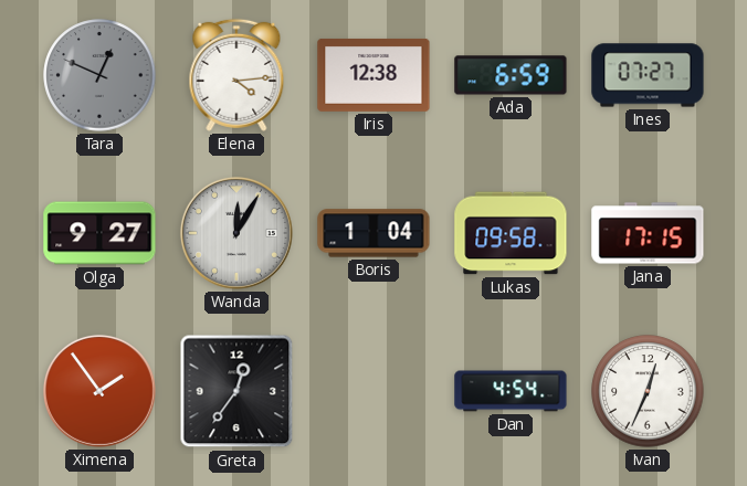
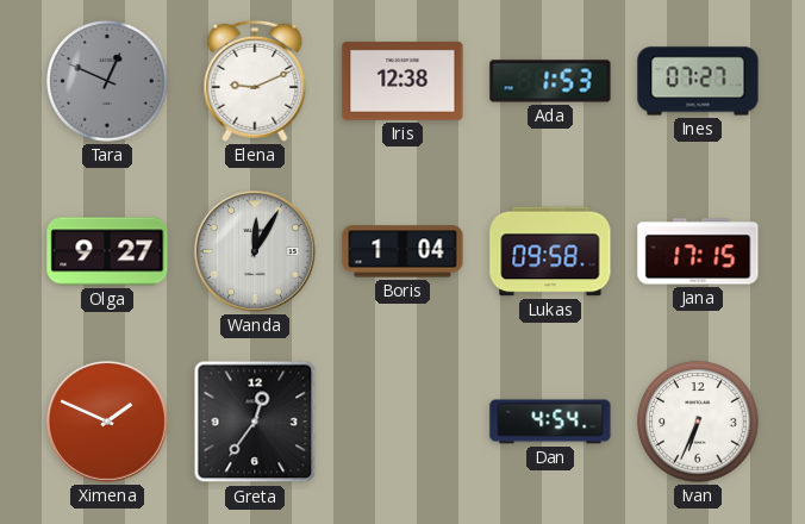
Elena: 4:14 -> 9:11 (255, 81)
Ada: 6:59 -> 1:53 (550, 81)
Ximena: 1:54 -> 1:49 (107, 422)
Ivan: 12:34 -> 6:34 (698, 422)
